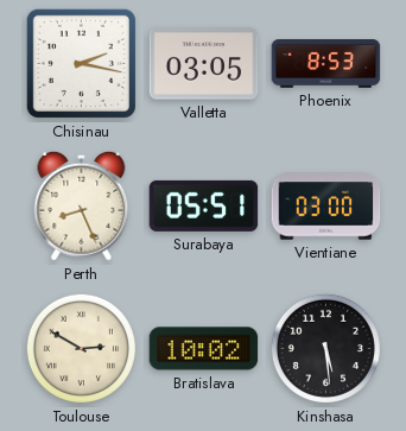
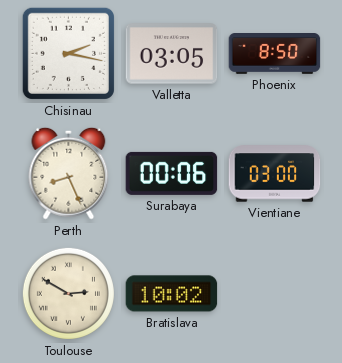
Phoenix: 8:53 -> 8:50 (275, 54)
Surabaya: 05:51 -> 00:06 (172, 173)
Kinshasa: 5:29 -> none (325, 348)
